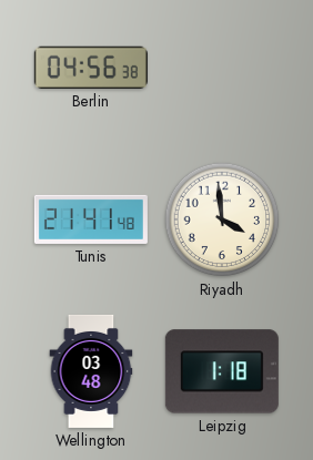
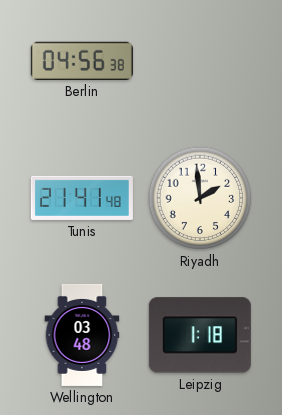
Riyadh: 3:59 -> 1:59 (200, 198)
